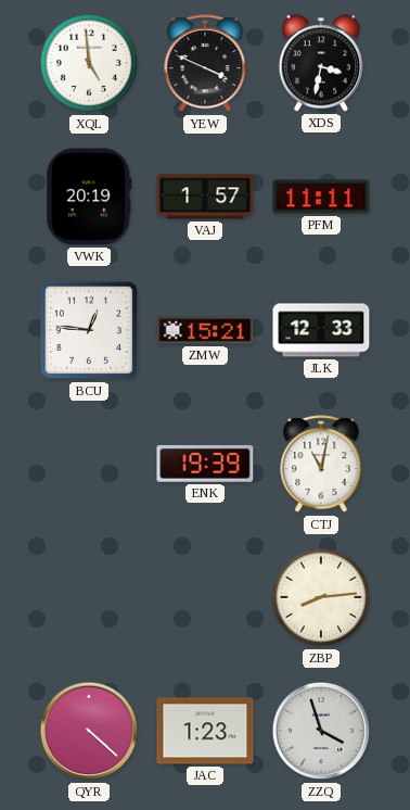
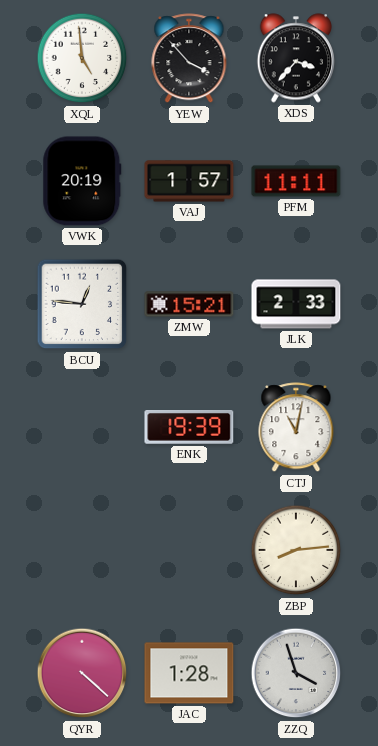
YEW: 3:49 -> 3:53 (189, 59)
XDS: 3:32 -> 3:37 (295, 58)
JLK: 12:33 -> 2:33 (296, 304)
JAC: 1:23 -> 1:28 (189, 673)
